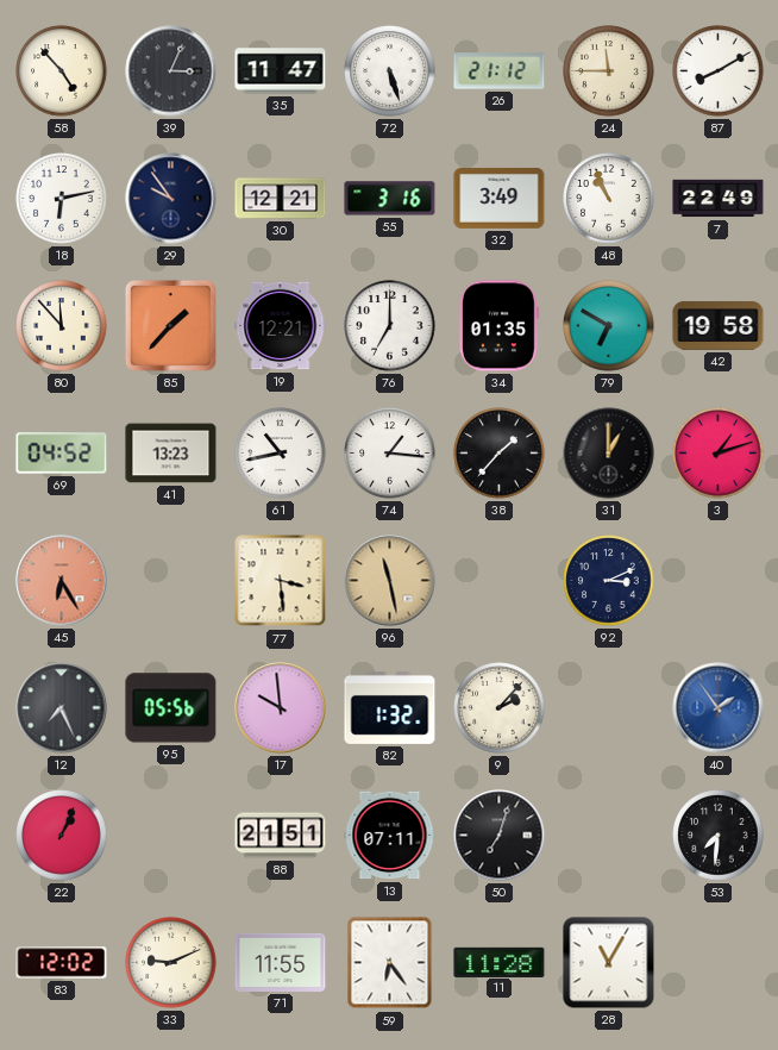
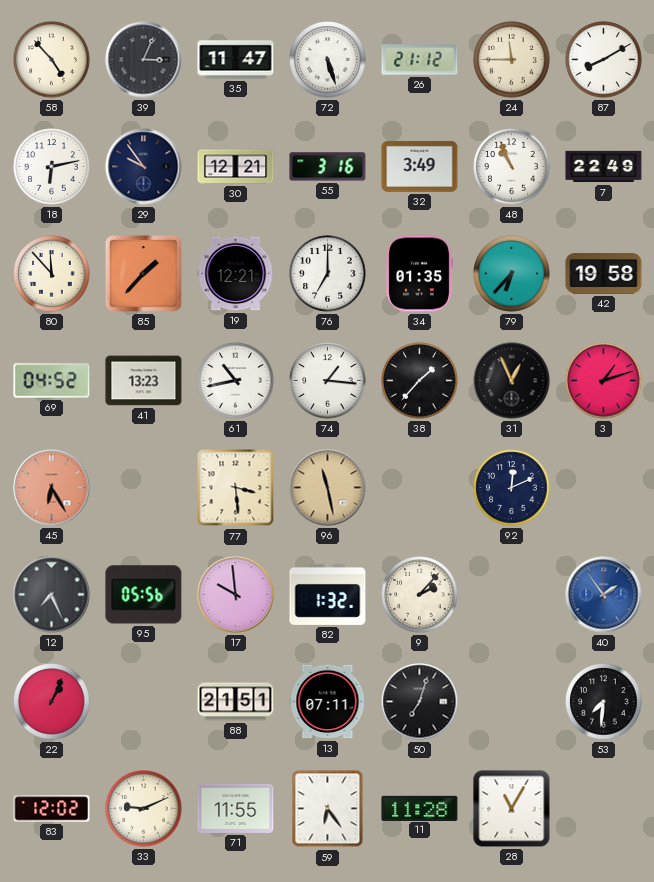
79: 6:50 -> 6:37 (512, 274)
31: 1:00 -> 12:56 (512, 381)
92: 3:11 -> 12:11 (512, 488)
